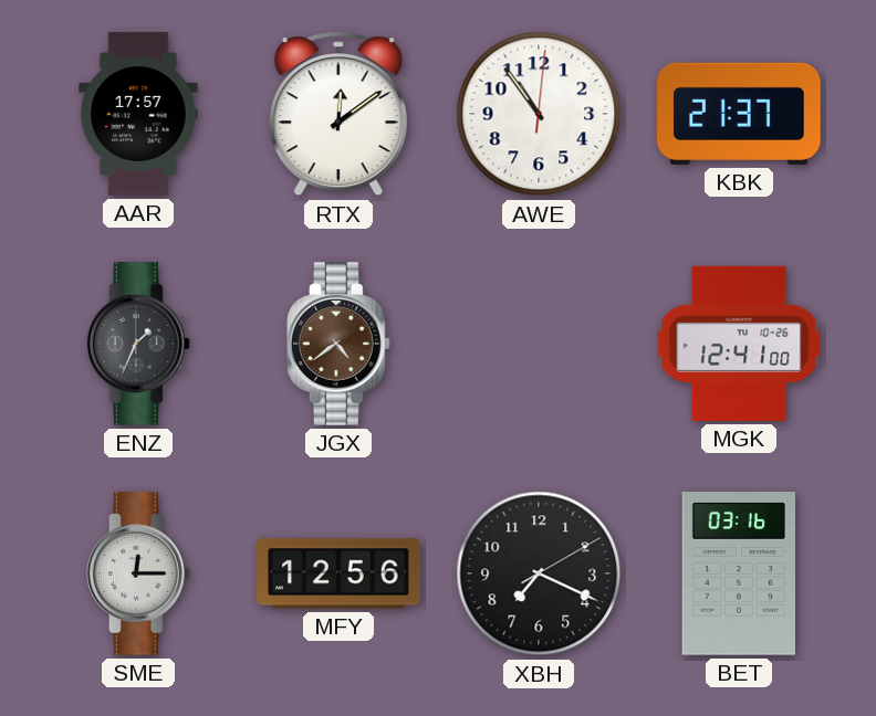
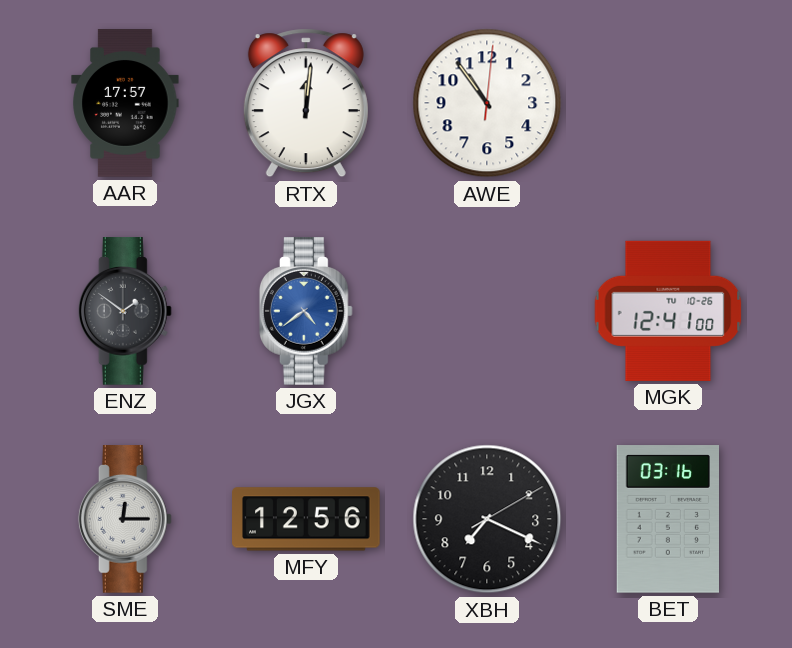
RTX: 12:09 -> 12:01 (306, 103)
KBK: 21:37 -> none (739, 114)
ENZ: 1:34 -> 1:51 (125, 311)
JGX dial: brown -> blue (306, 311)
